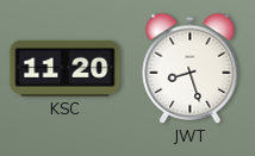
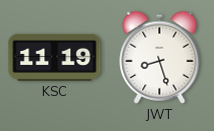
KSC: 11:20 -> 11:19 (55, 57)
